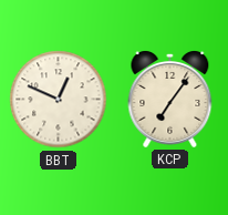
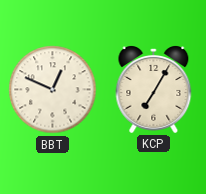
KCP: 7:06 -> 7:05 (154, 90)
